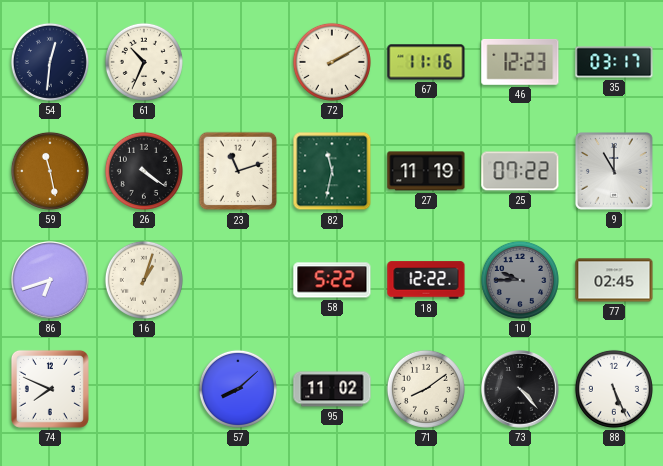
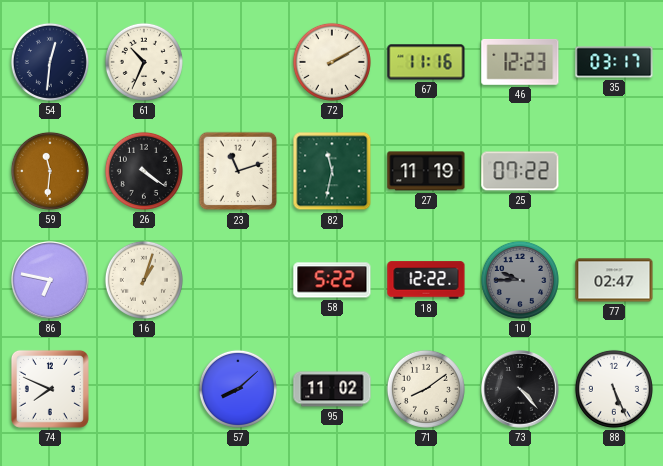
59: 11:28 -> 11:31 (50, 171)
9: 11:00 -> none (615, 172)
86: 6:42 -> 6:47 (50, 280)
77: 02:45 -> 02:47 (614, 280)
